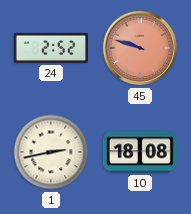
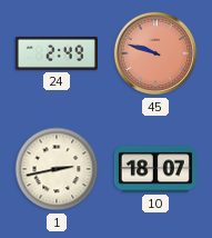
24: 2:52 -> 2:49 (57, 53)
10: 18:08 -> 18:07 (155, 169)
